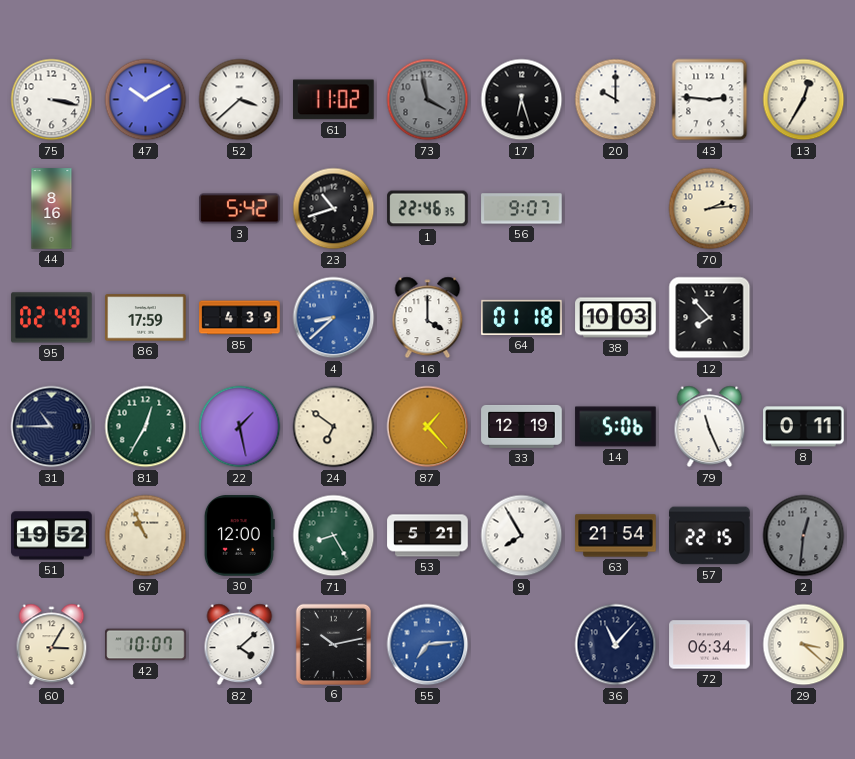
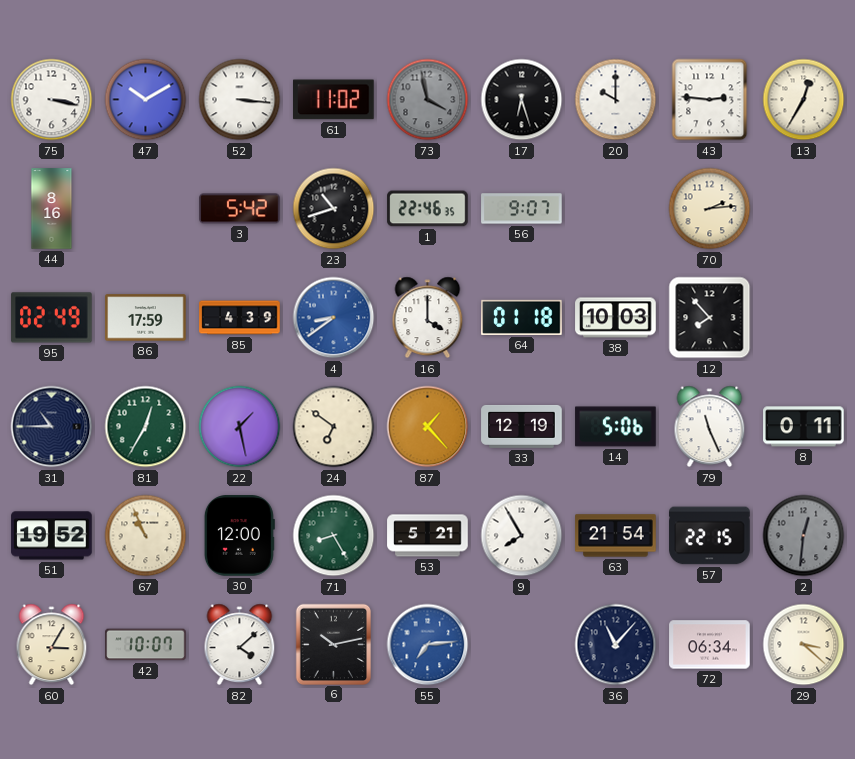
52: 3:38 -> 3:16 (240, 100)
4: 8:38 -> 8:39 (334, 318)
